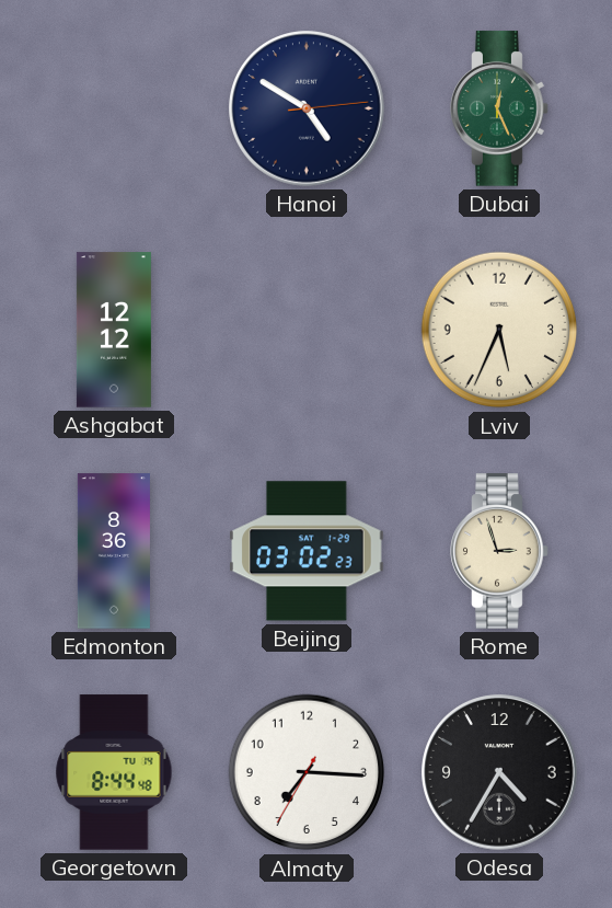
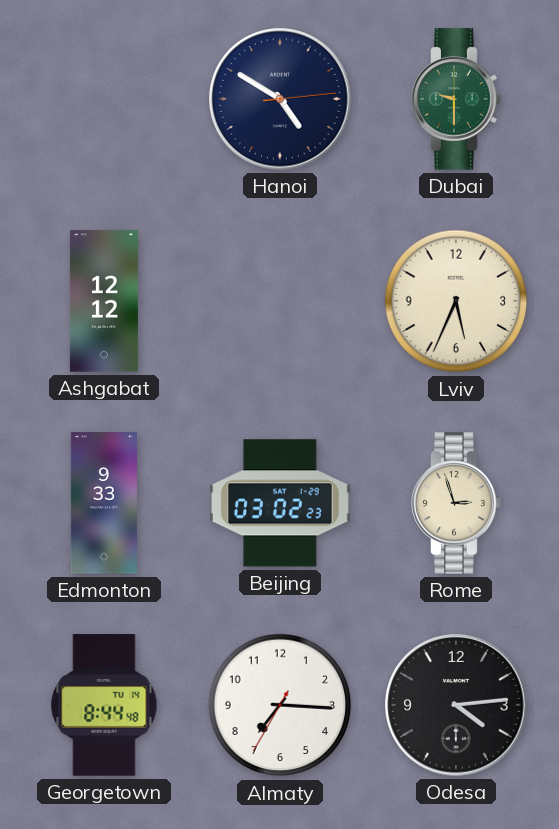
Dubai: 12:26 -> 9:30 (456, 99)
Edmonton: 8:36 -> 9:33 (104, 503)
Odesa: 4:35 -> 4:14 (456, 705)
